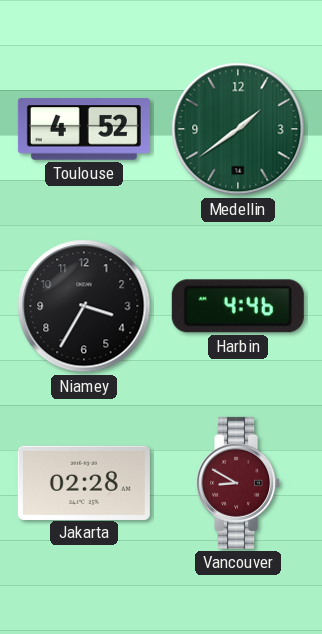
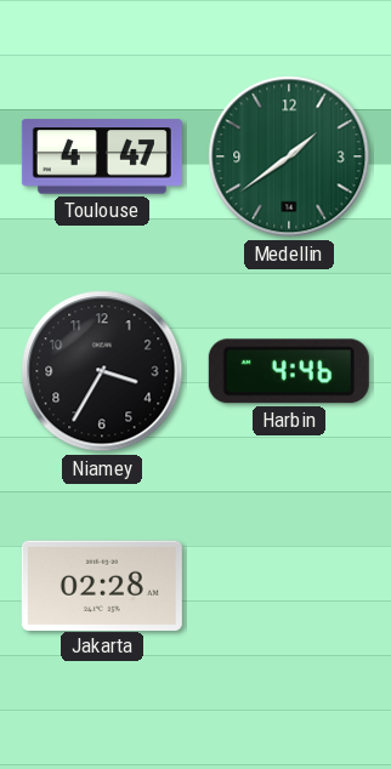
Toulouse: 4:52 -> 4:47 (102, 156)
Vancouver: 8:50 -> none (239, 483)
